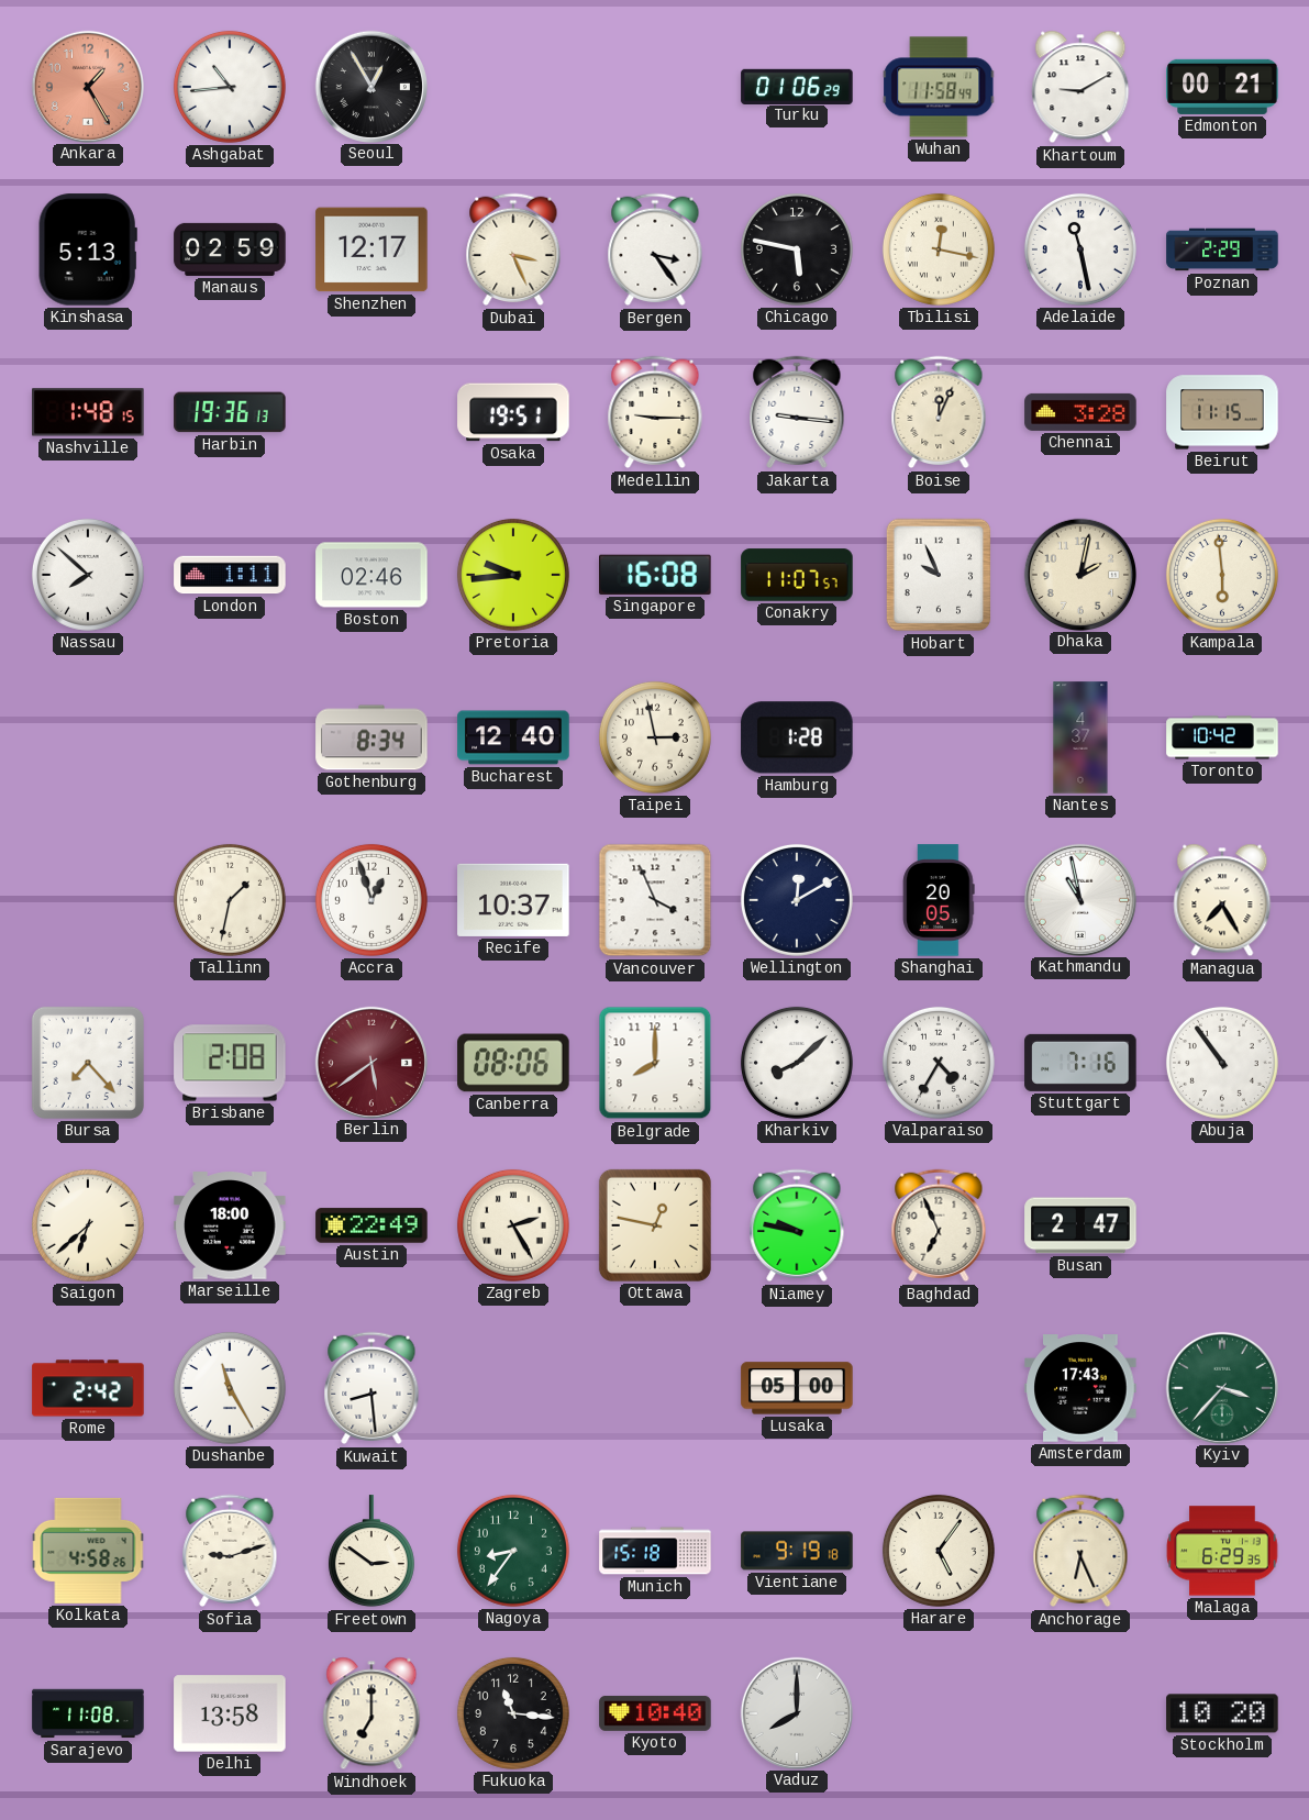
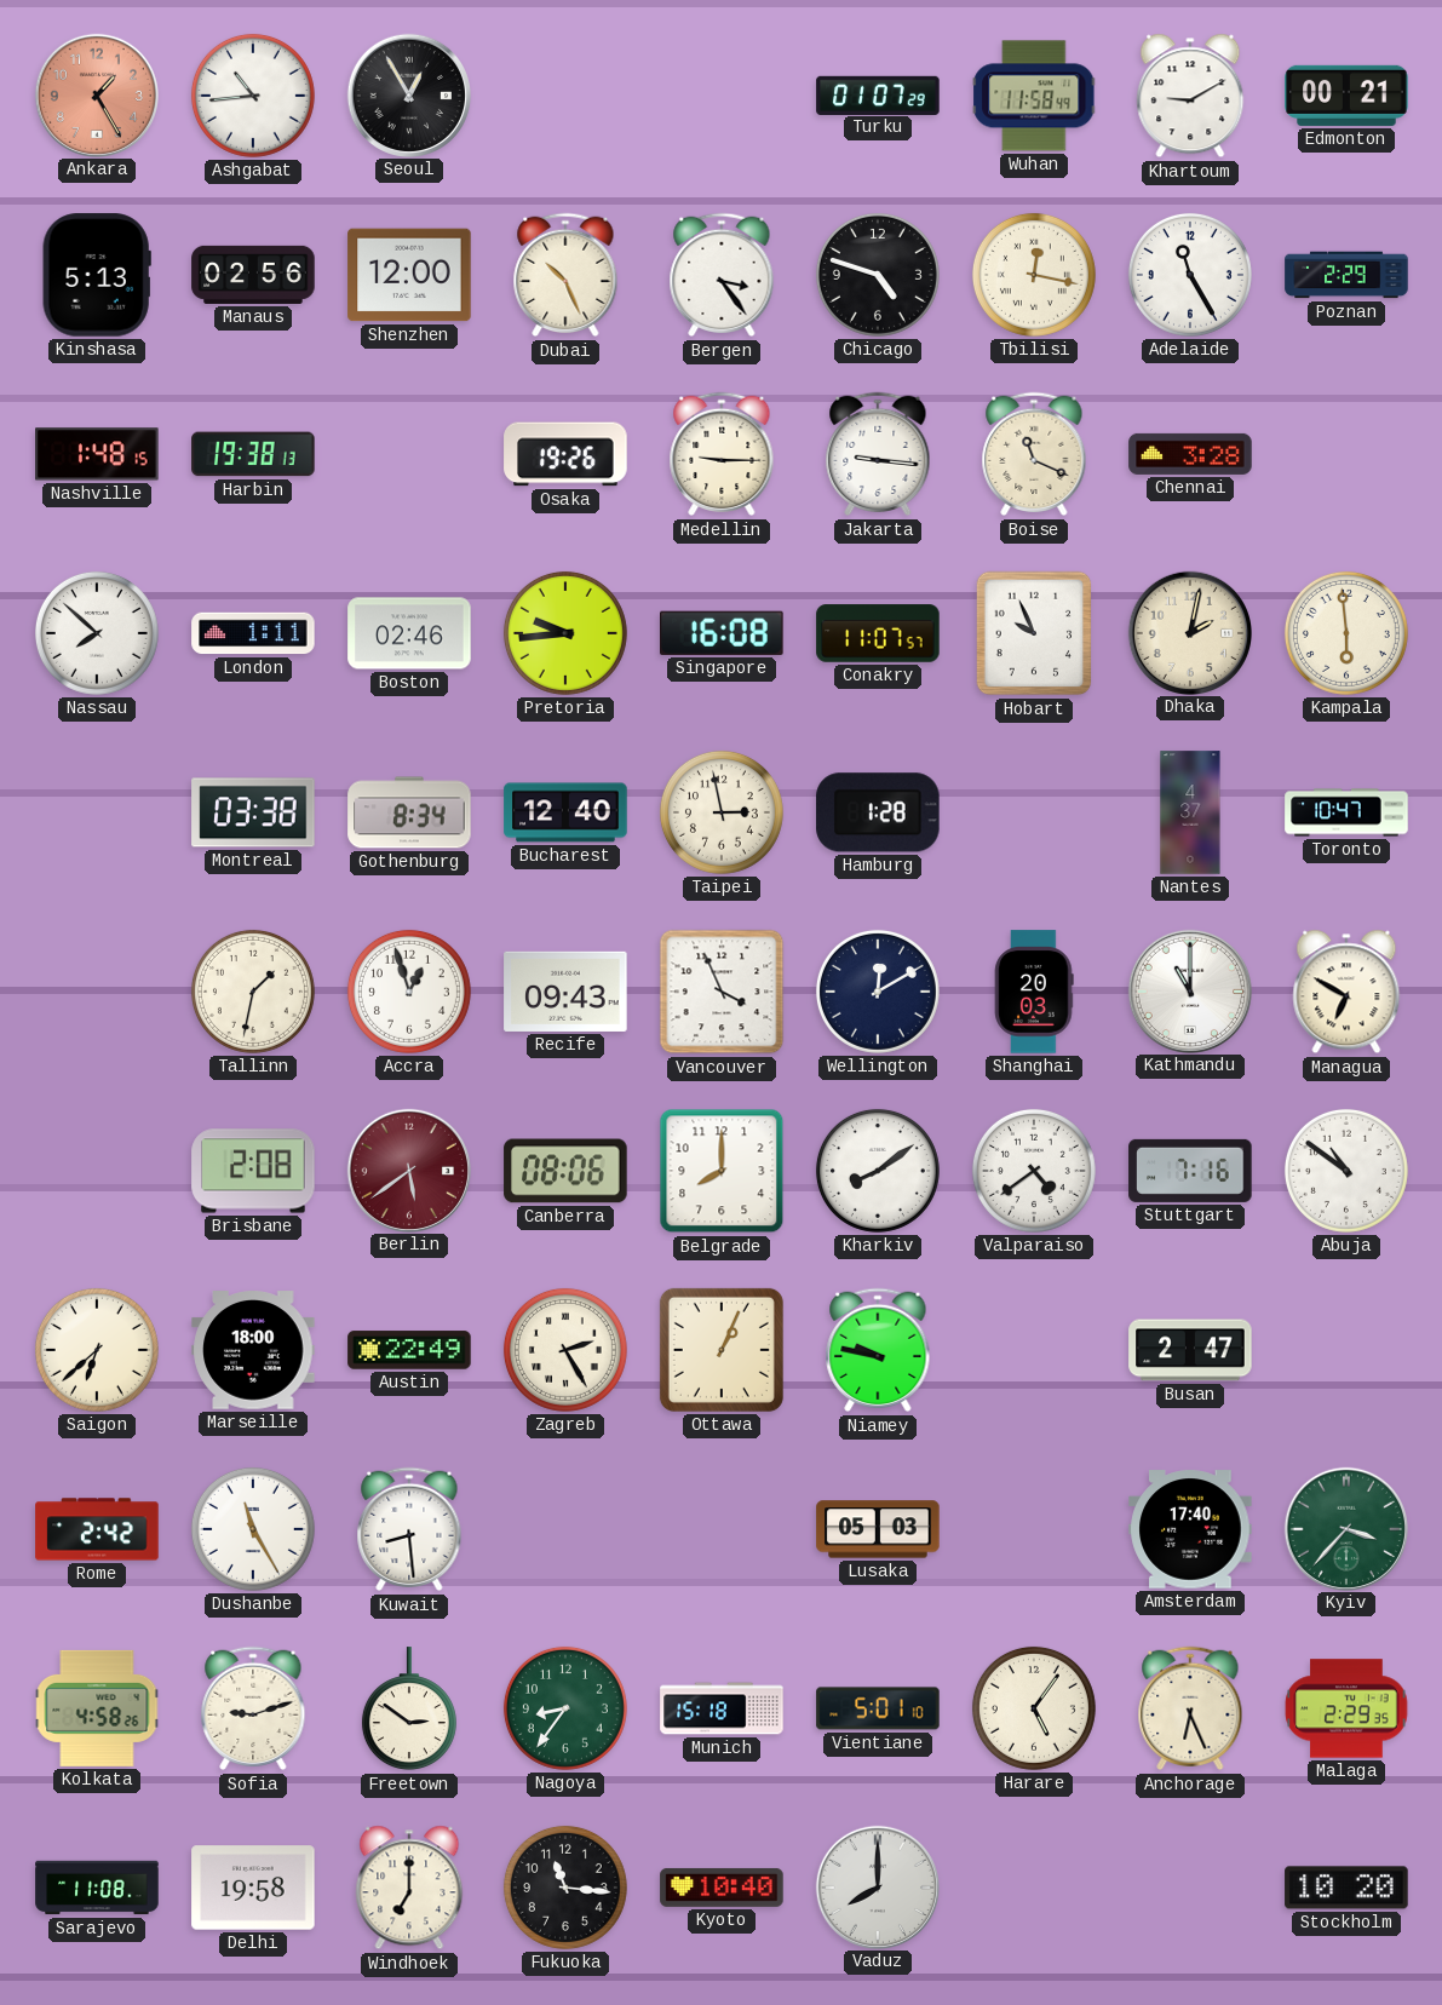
Turku: 01:06 -> 01:07 (878, 94)
Manaus: 02:59 -> 02:56 (253, 275)
Shenzhen: 12:17 -> 12:00 (409, 275)
Dubai: 3:26 -> 10:26 (565, 275)
Chicago: 5:47 -> 4:48 (878, 275)
Adelaide: 11:28 -> 11:25 (1190, 275)
Harbin: 19:36 -> 19:38 (253, 454)
Osaka: 19:51 -> 19:26 (565, 454)
Boise: 12:04 -> 11:19 (1034, 454)
Beirut: 11:15 -> none (1222, 412)
Montreal: none -> 03:38 (253, 812)
Toronto: 10:42 -> 10:47 (1346, 812)
Recife: 10:37 -> 09:43 (565, 992)
Shanghai: 20:05 -> 20:03 (1034, 992)
Kathmandu: 10:58 -> 11:00 (1189, 990)
Managua: 7:25 -> 6:50 (1346, 992)
Bursa: 7:23 -> none (88, 1063)
Kharkiv: 8:08 -> 8:09 (878, 1171)
Valparaiso: 4:35 -> 4:39 (1034, 1171)
Abuja: 10:54 -> 10:51 (1346, 1171)
Ottawa: 12:47 -> 1:04 (722, 1350)
Baghdad: 6:56 -> none (939, 1225)
Lusaka: 05:00 -> 05:03 (878, 1529)
Amsterdam: 17:43 -> 17:40 (1190, 1529)
Vientiane: 9:19 -> 5:01 (878, 1708)
Malaga: 6:29 -> 2:29 (1346, 1708)
Delhi: 13:58 -> 19:58 (253, 1888)
